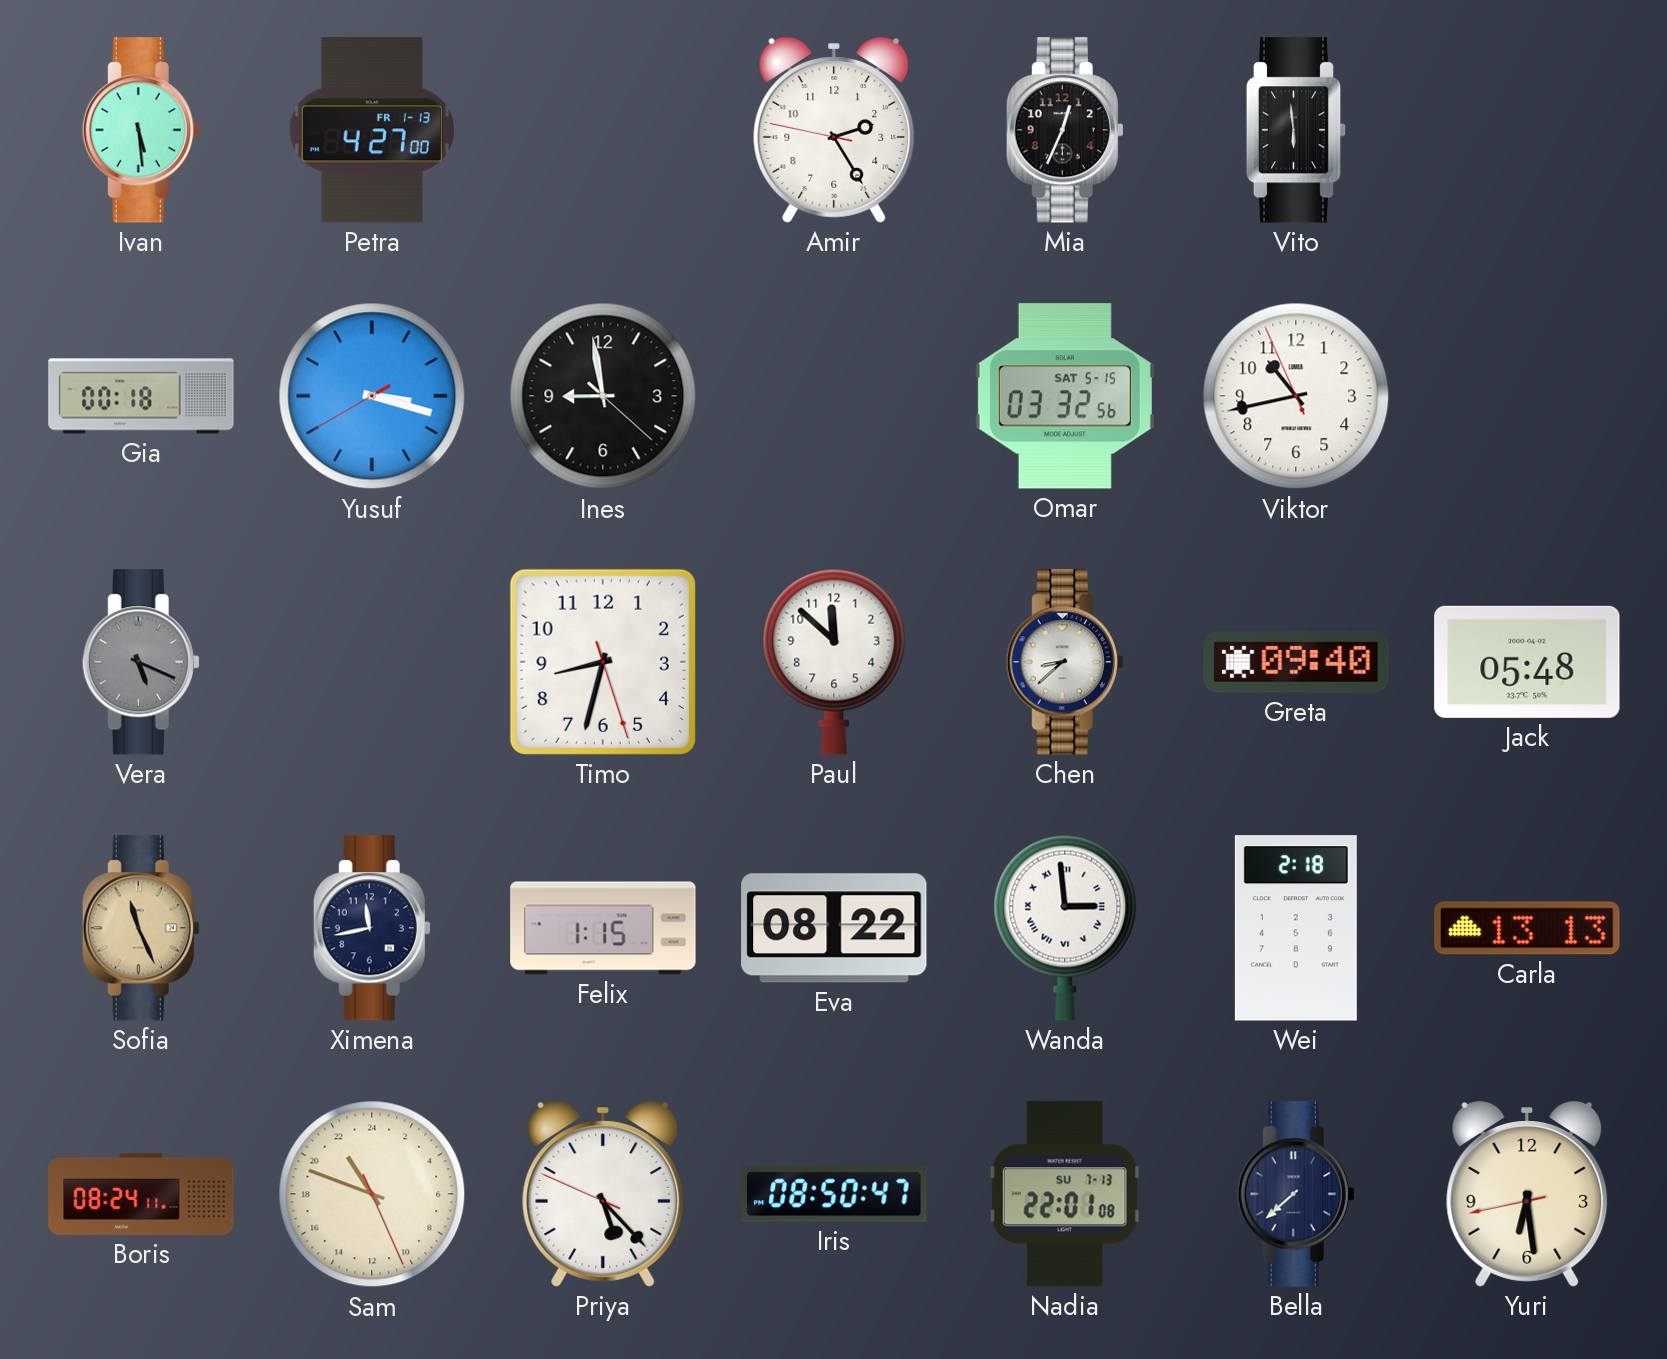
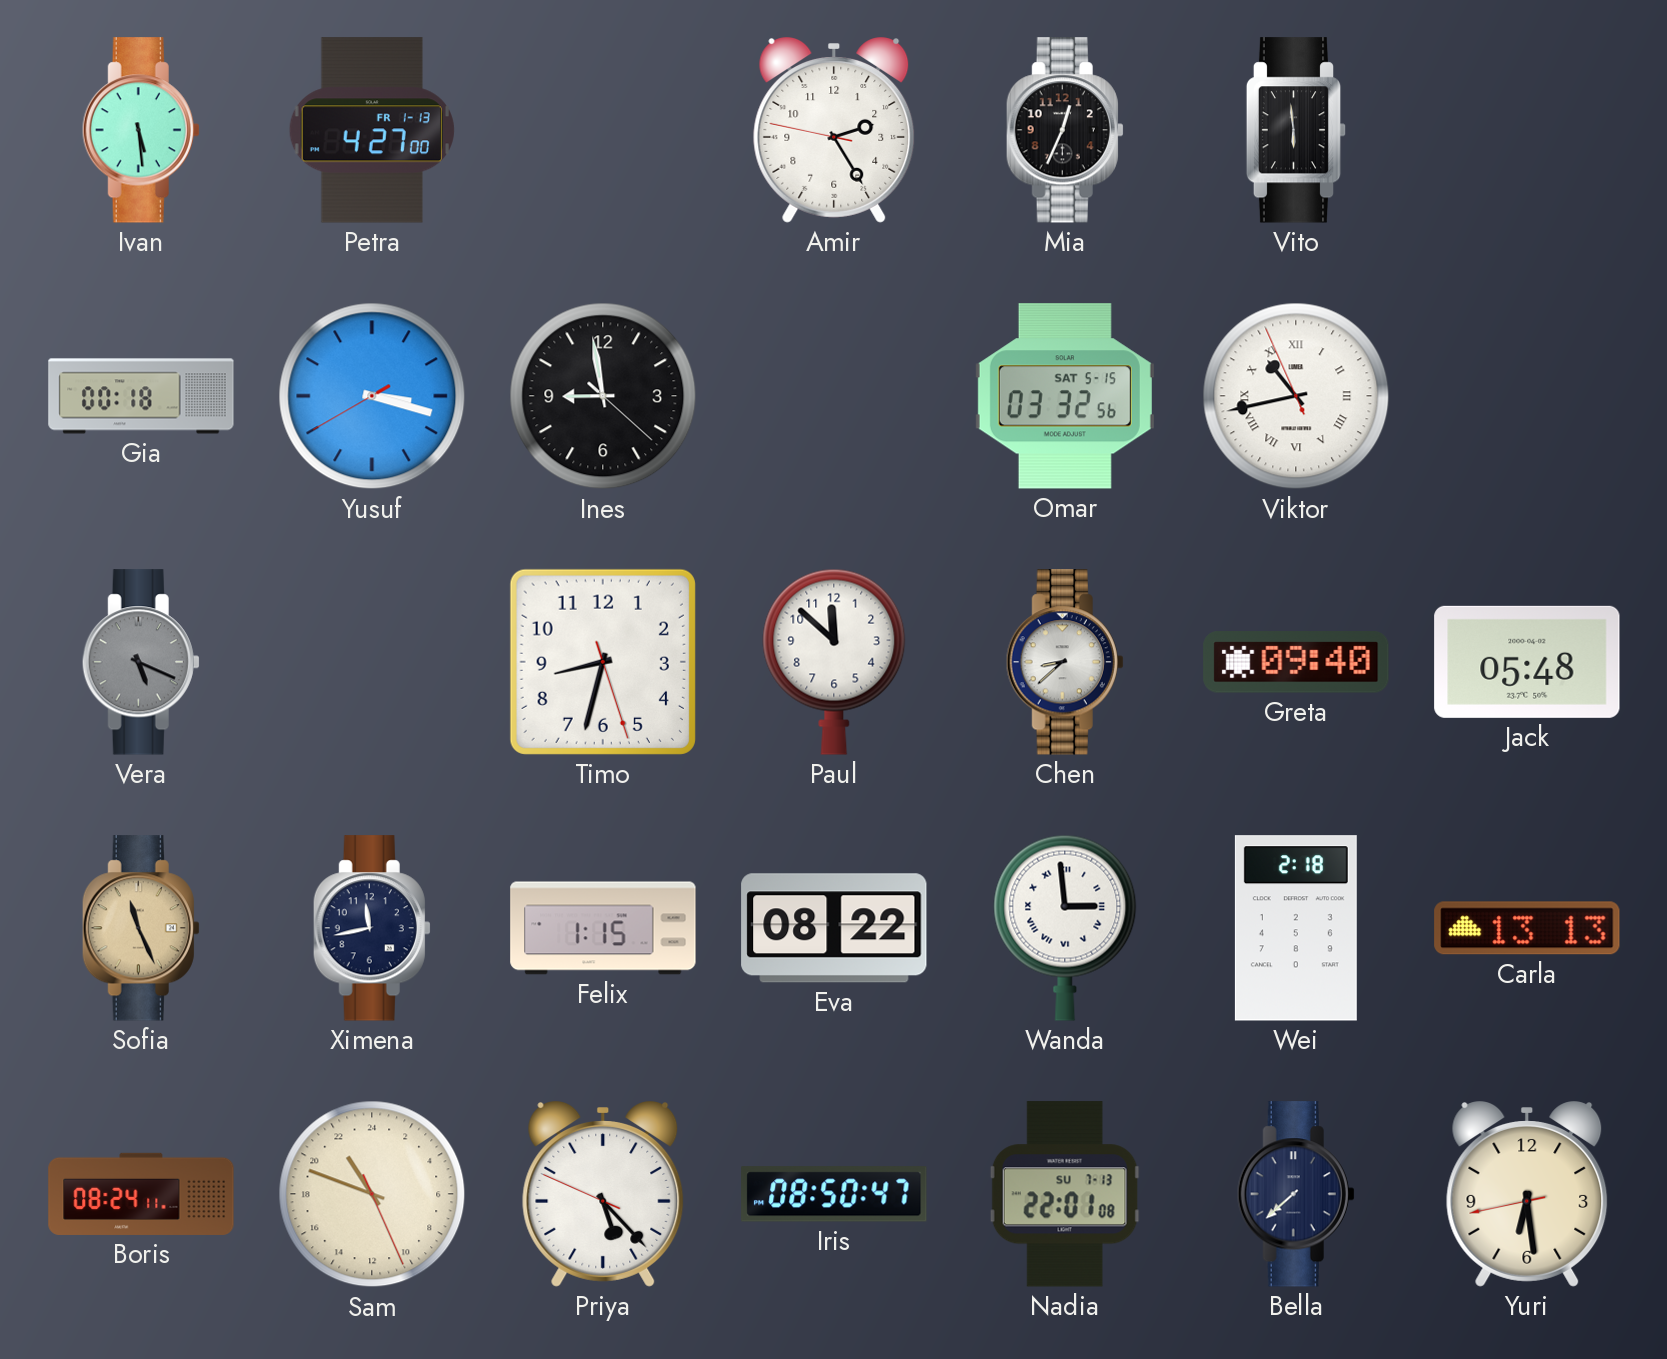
Viktor numerals: Arabic -> Roman (1296, 396)
